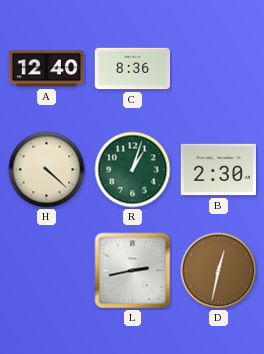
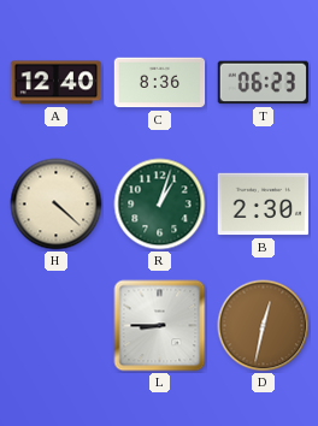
T: none -> 06:23 (263, 83)
L: 2:43 -> 8:45 (160, 326)
